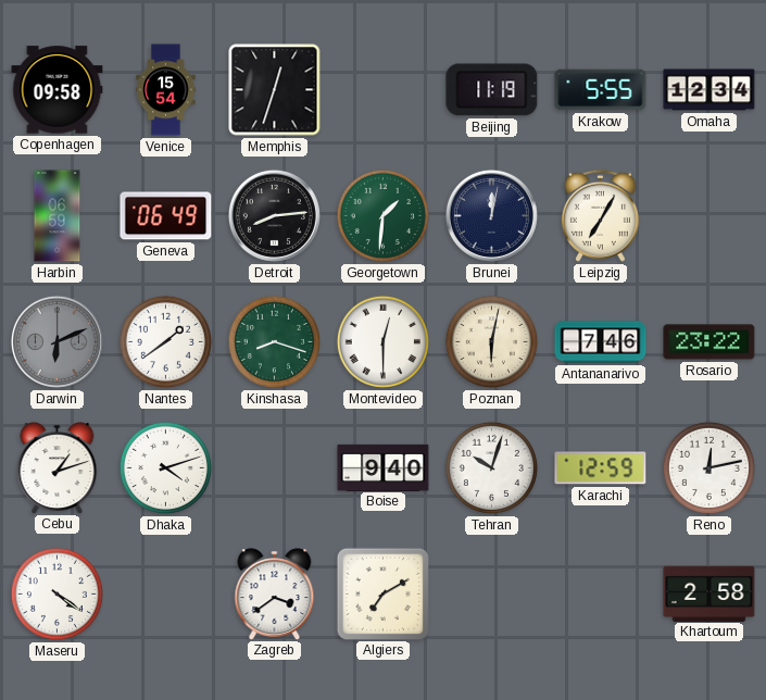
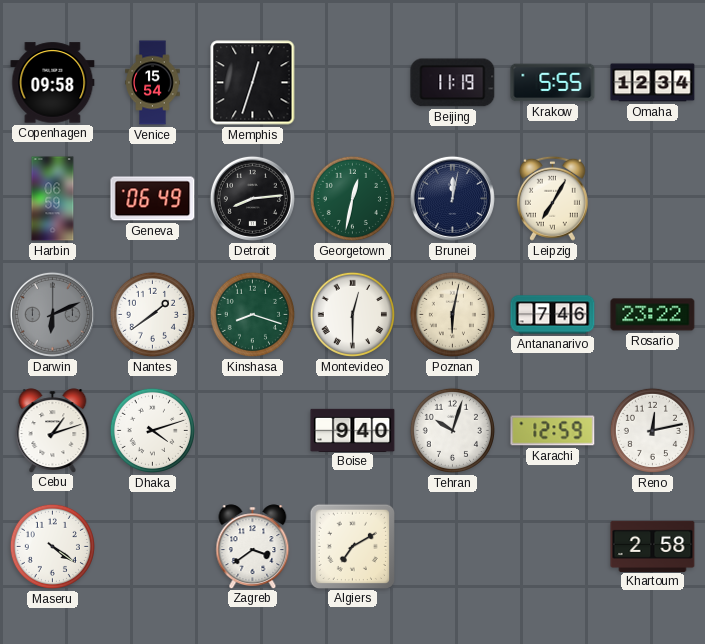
Georgetown: 1:31 -> 12:32 (352, 198)
